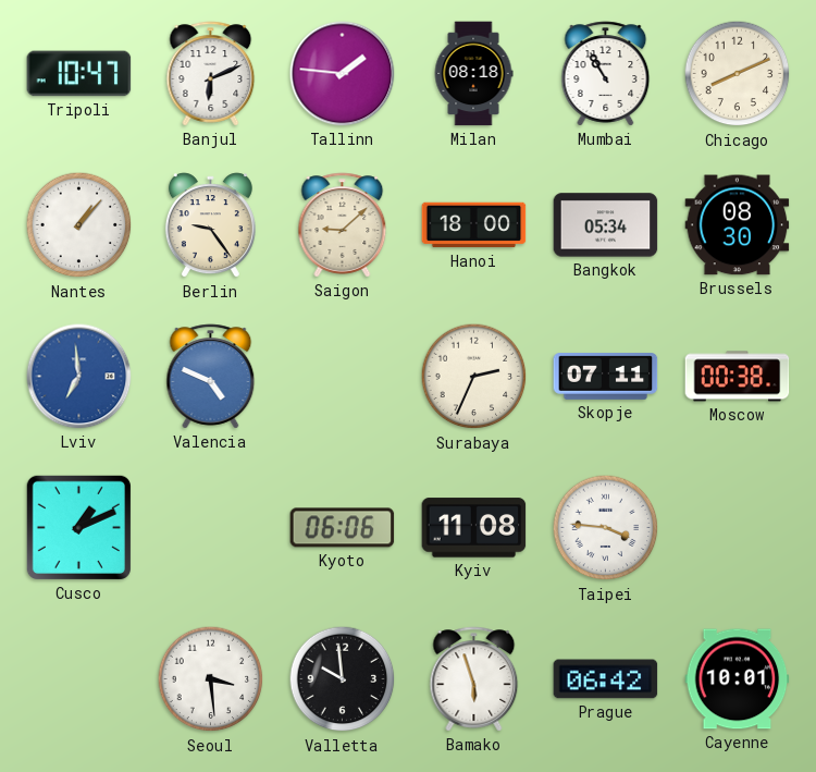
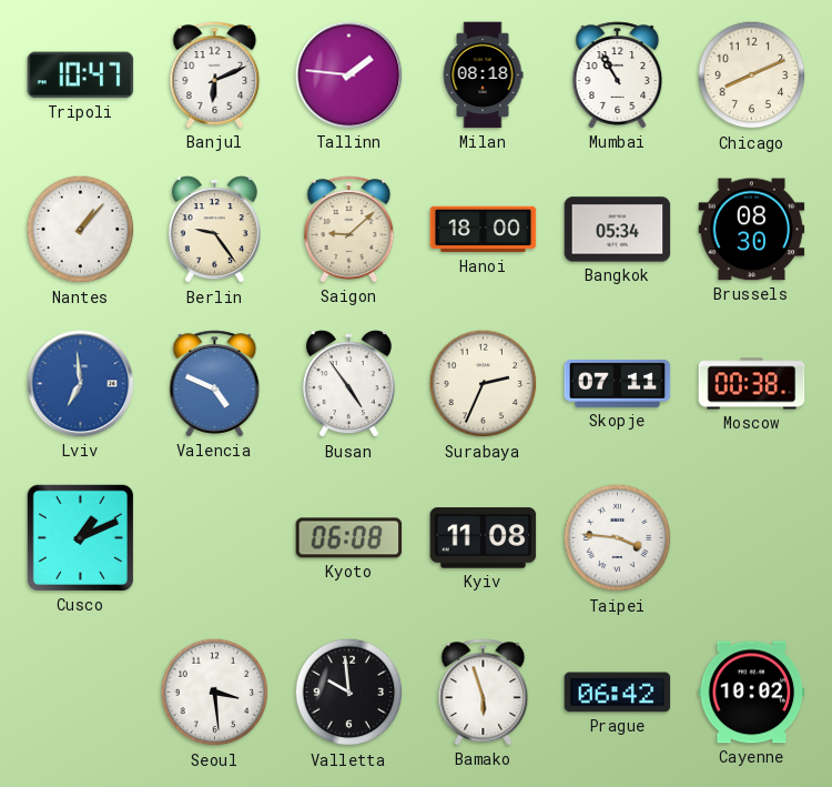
Busan: none -> 4:54 (348, 384)
Kyoto: 06:06 -> 06:08 (349, 538)
Cayenne: 10:01 -> 10:02 (752, 693)
